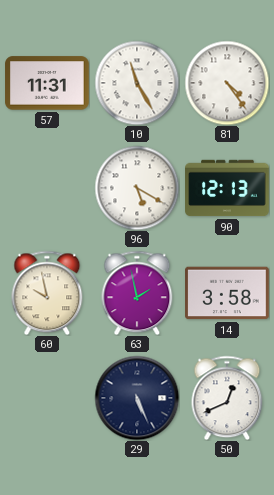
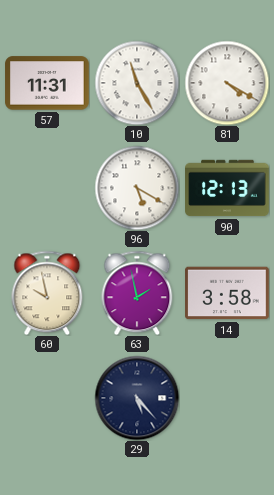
81: 4:24 -> 4:20 (227, 83)
29: 5:26 -> 5:23 (137, 398)
50: 12:41 -> none (227, 398)
